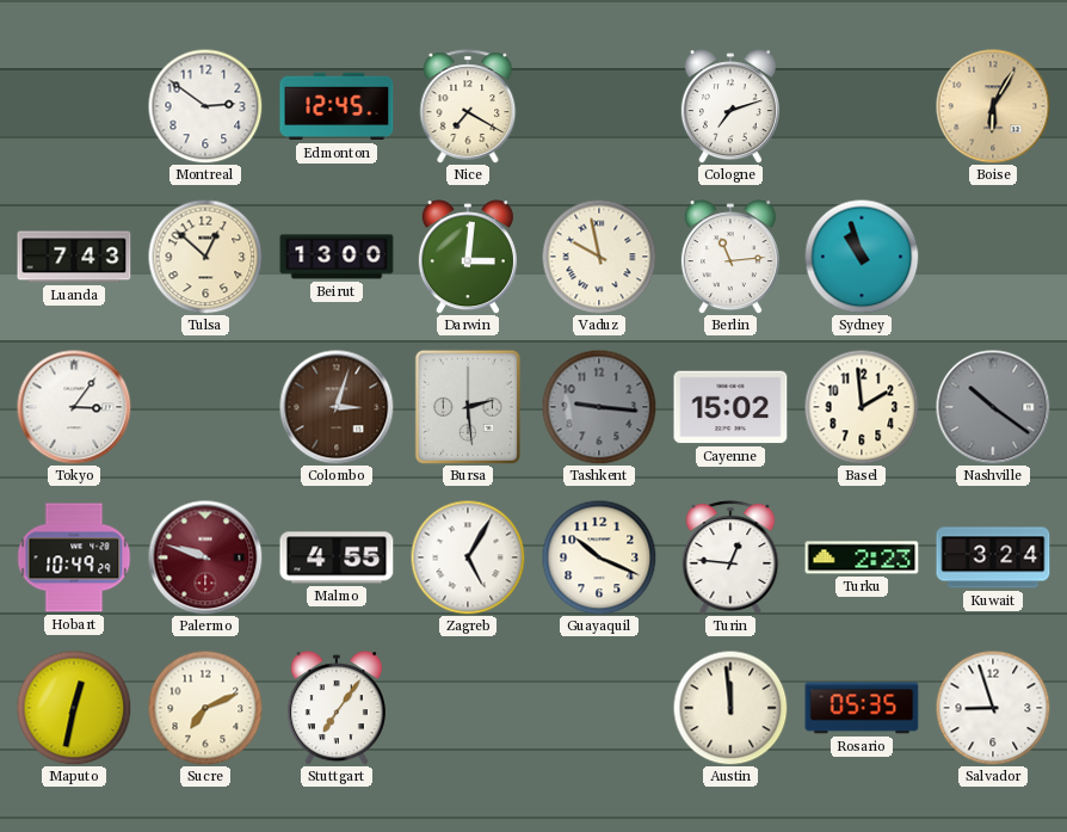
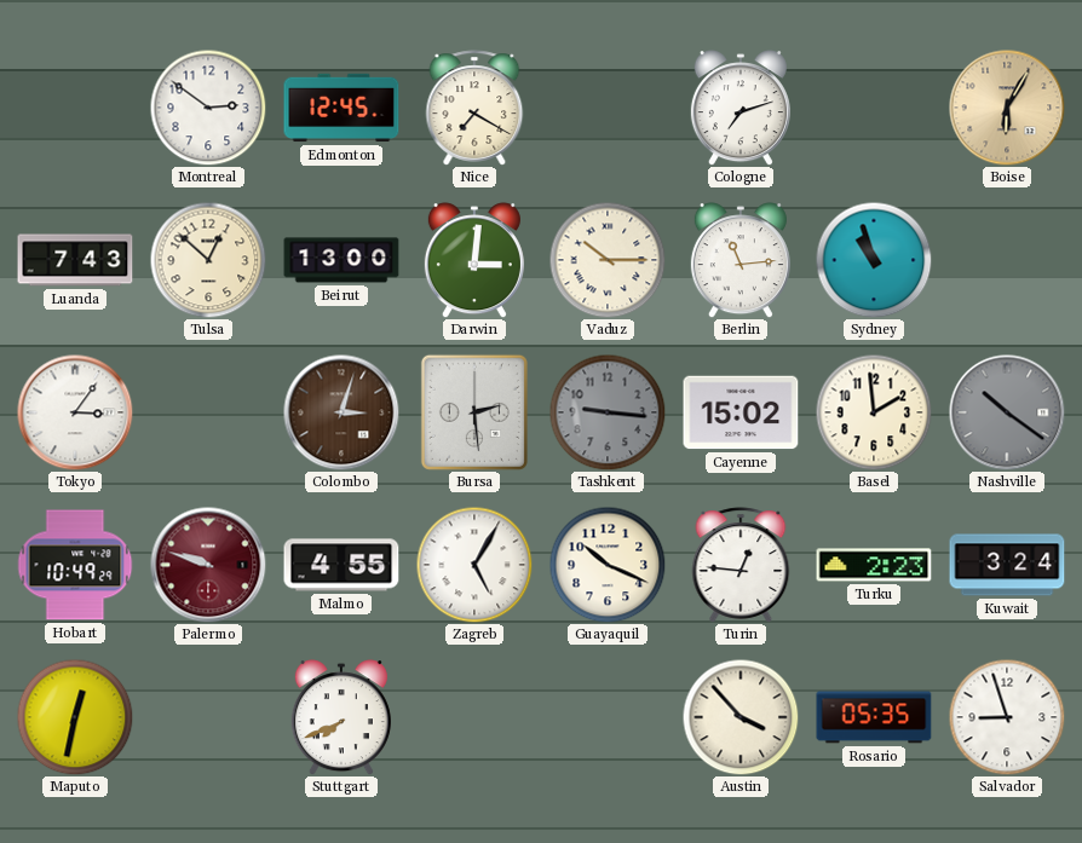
Vaduz: 9:58 -> 10:15 (608, 260)
Sucre: 7:11 -> none (205, 708)
Stuttgart: 7:06 -> 7:41 (341, 717)
Austin: 11:59 -> 3:53 (741, 717)
